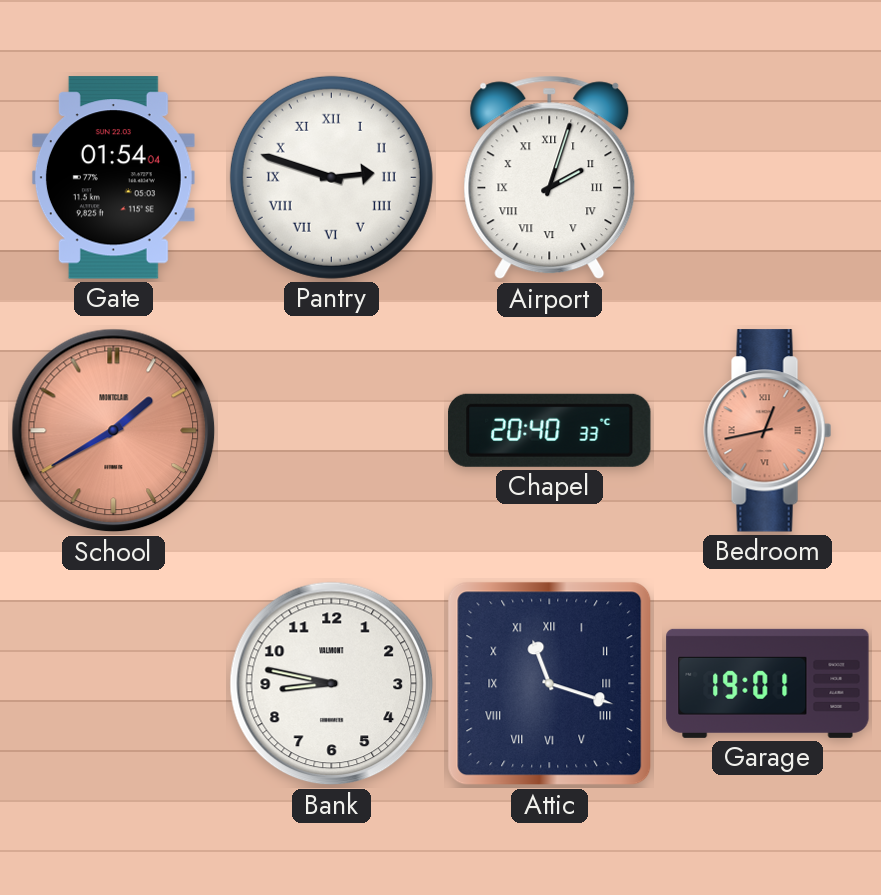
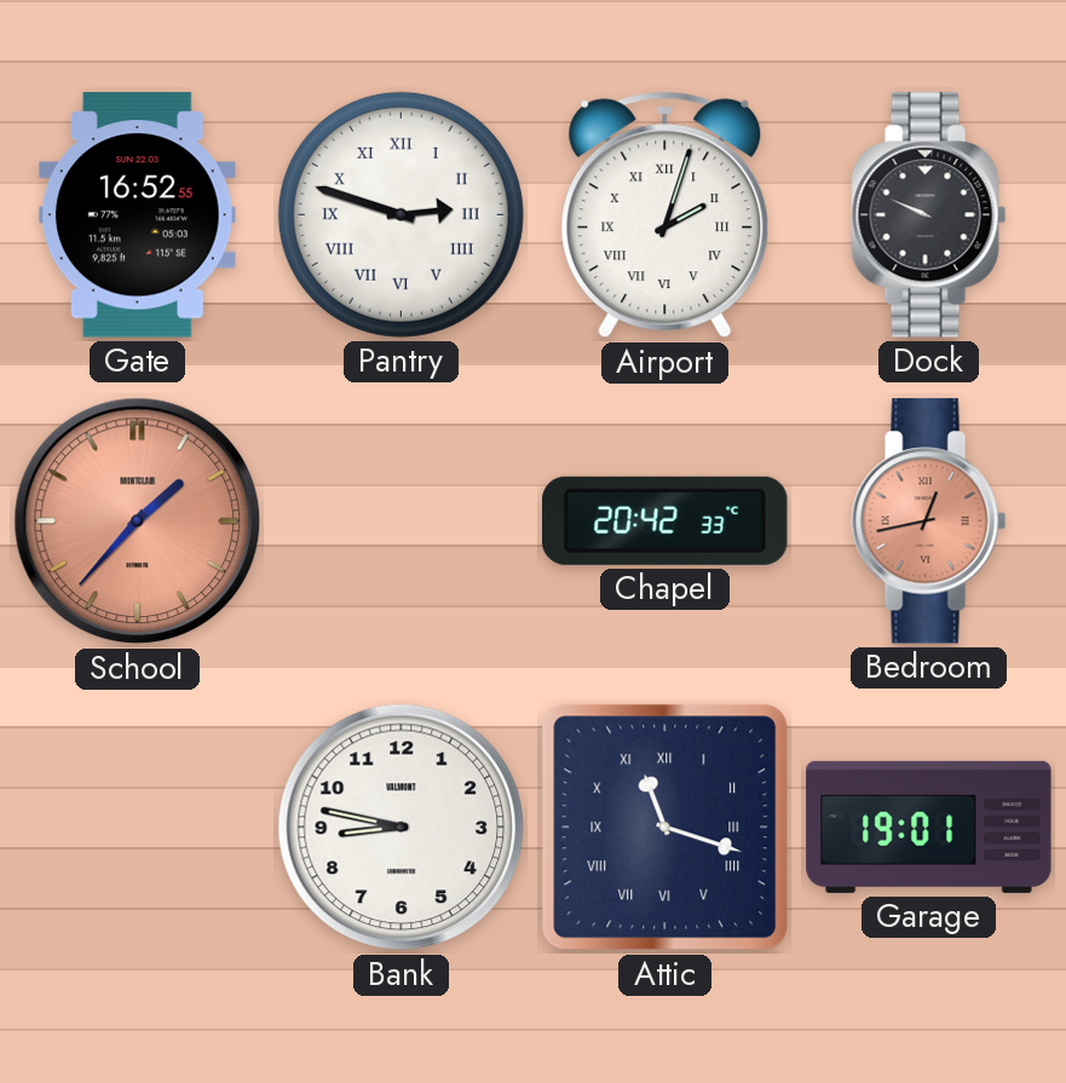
Gate: 01:54 -> 16:52 (137, 215)
Dock: none -> 9:49 (929, 215)
School: 1:40 -> 1:37 (138, 522)
Chapel: 20:40 -> 20:42 (665, 520)
